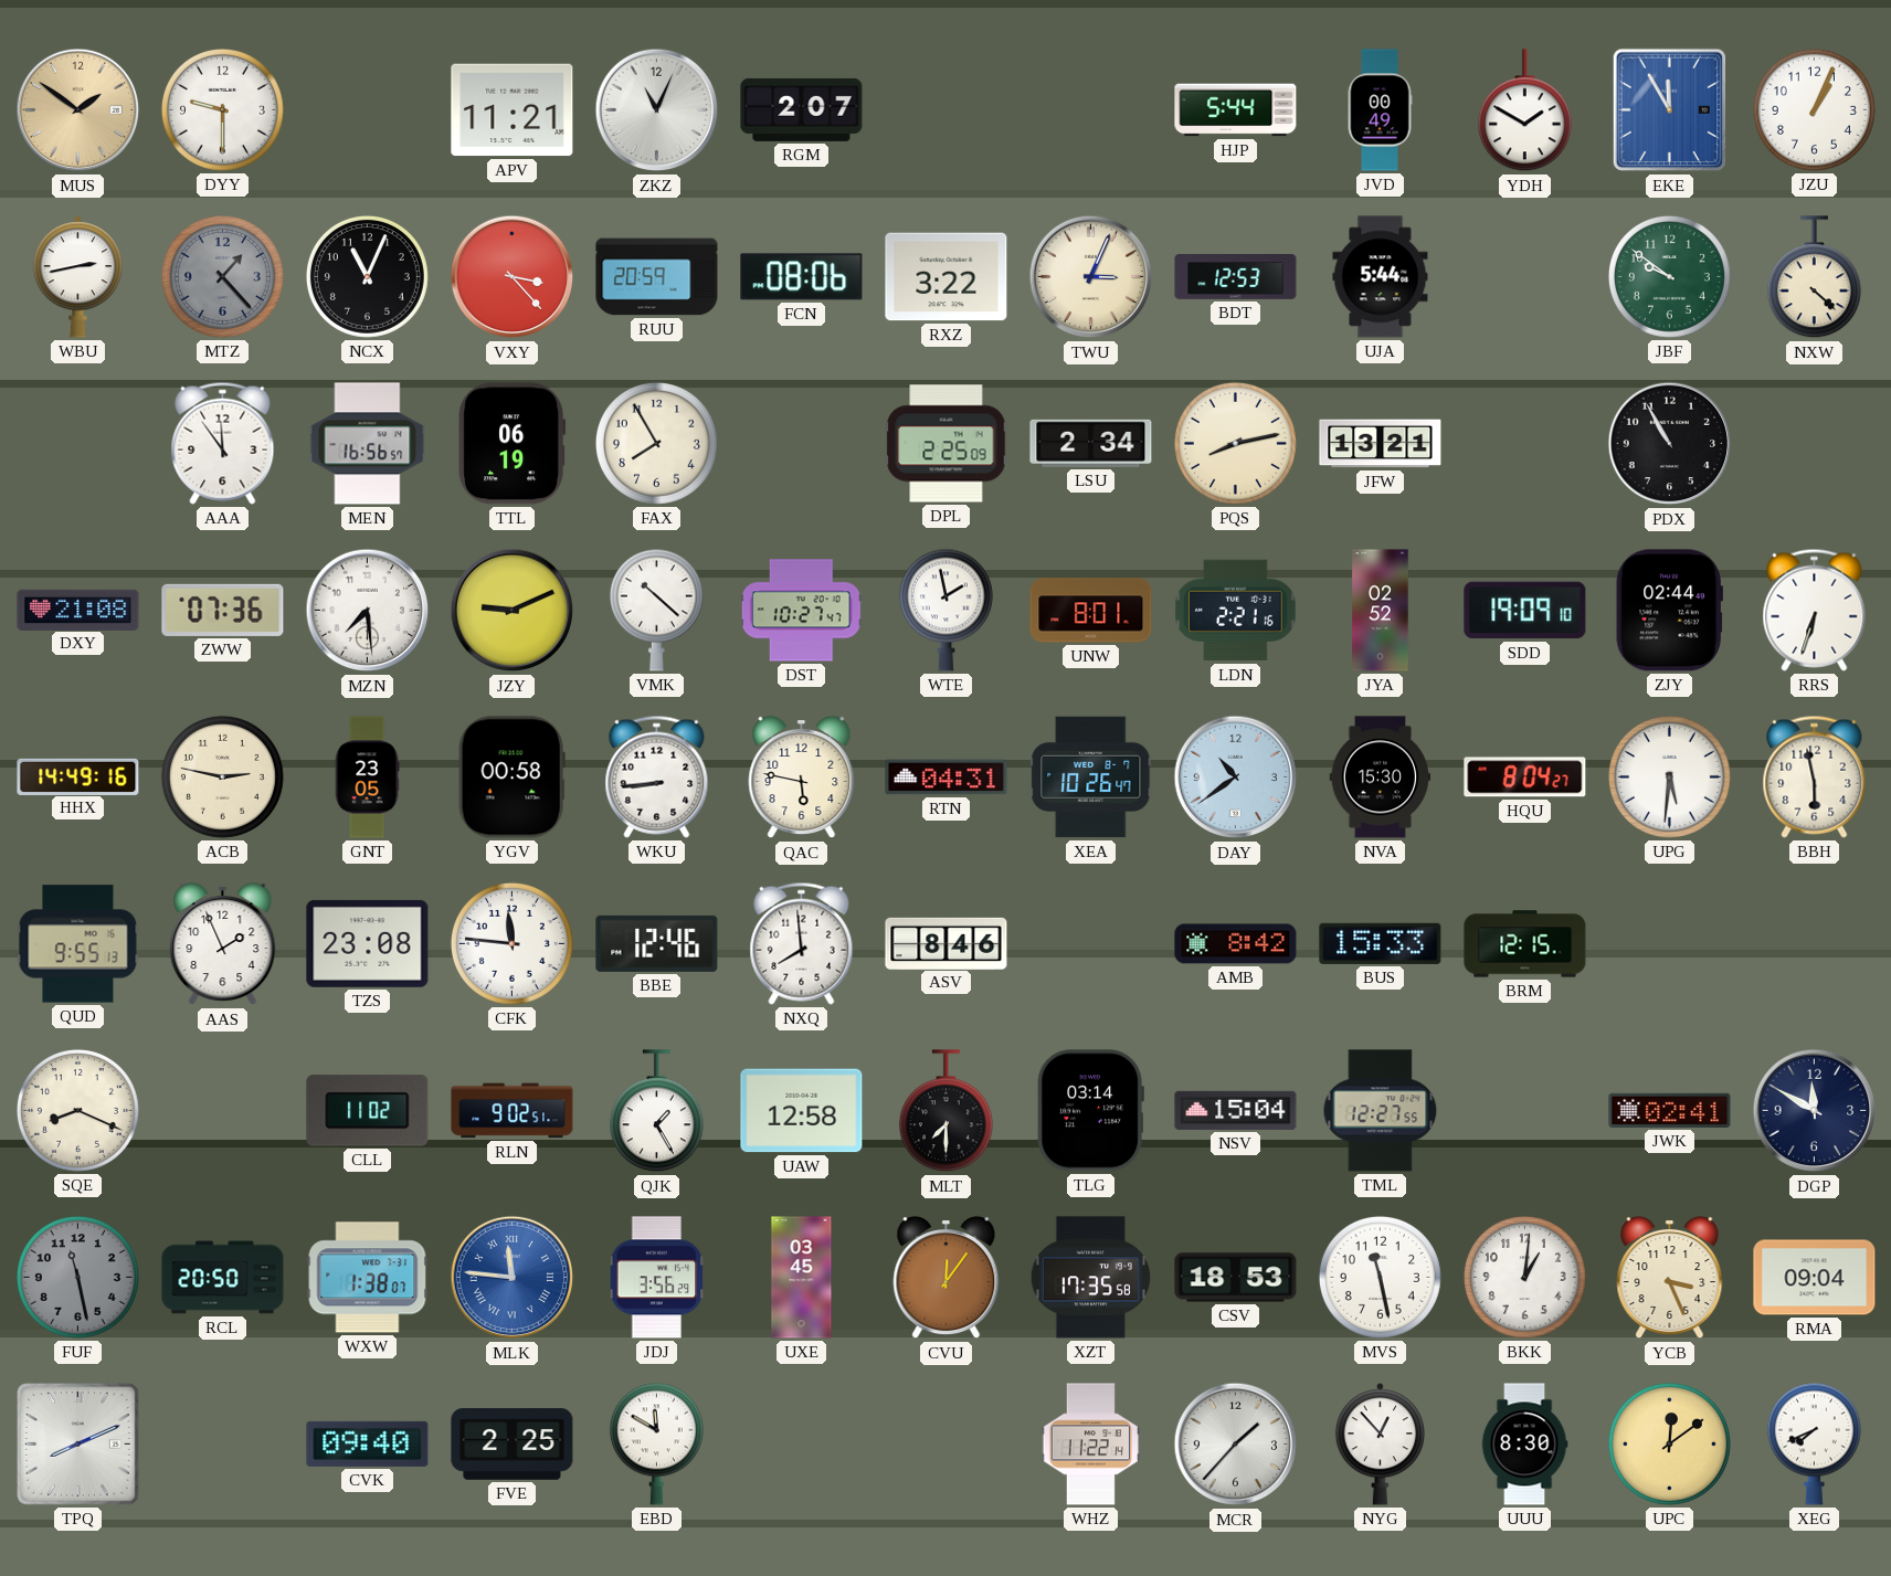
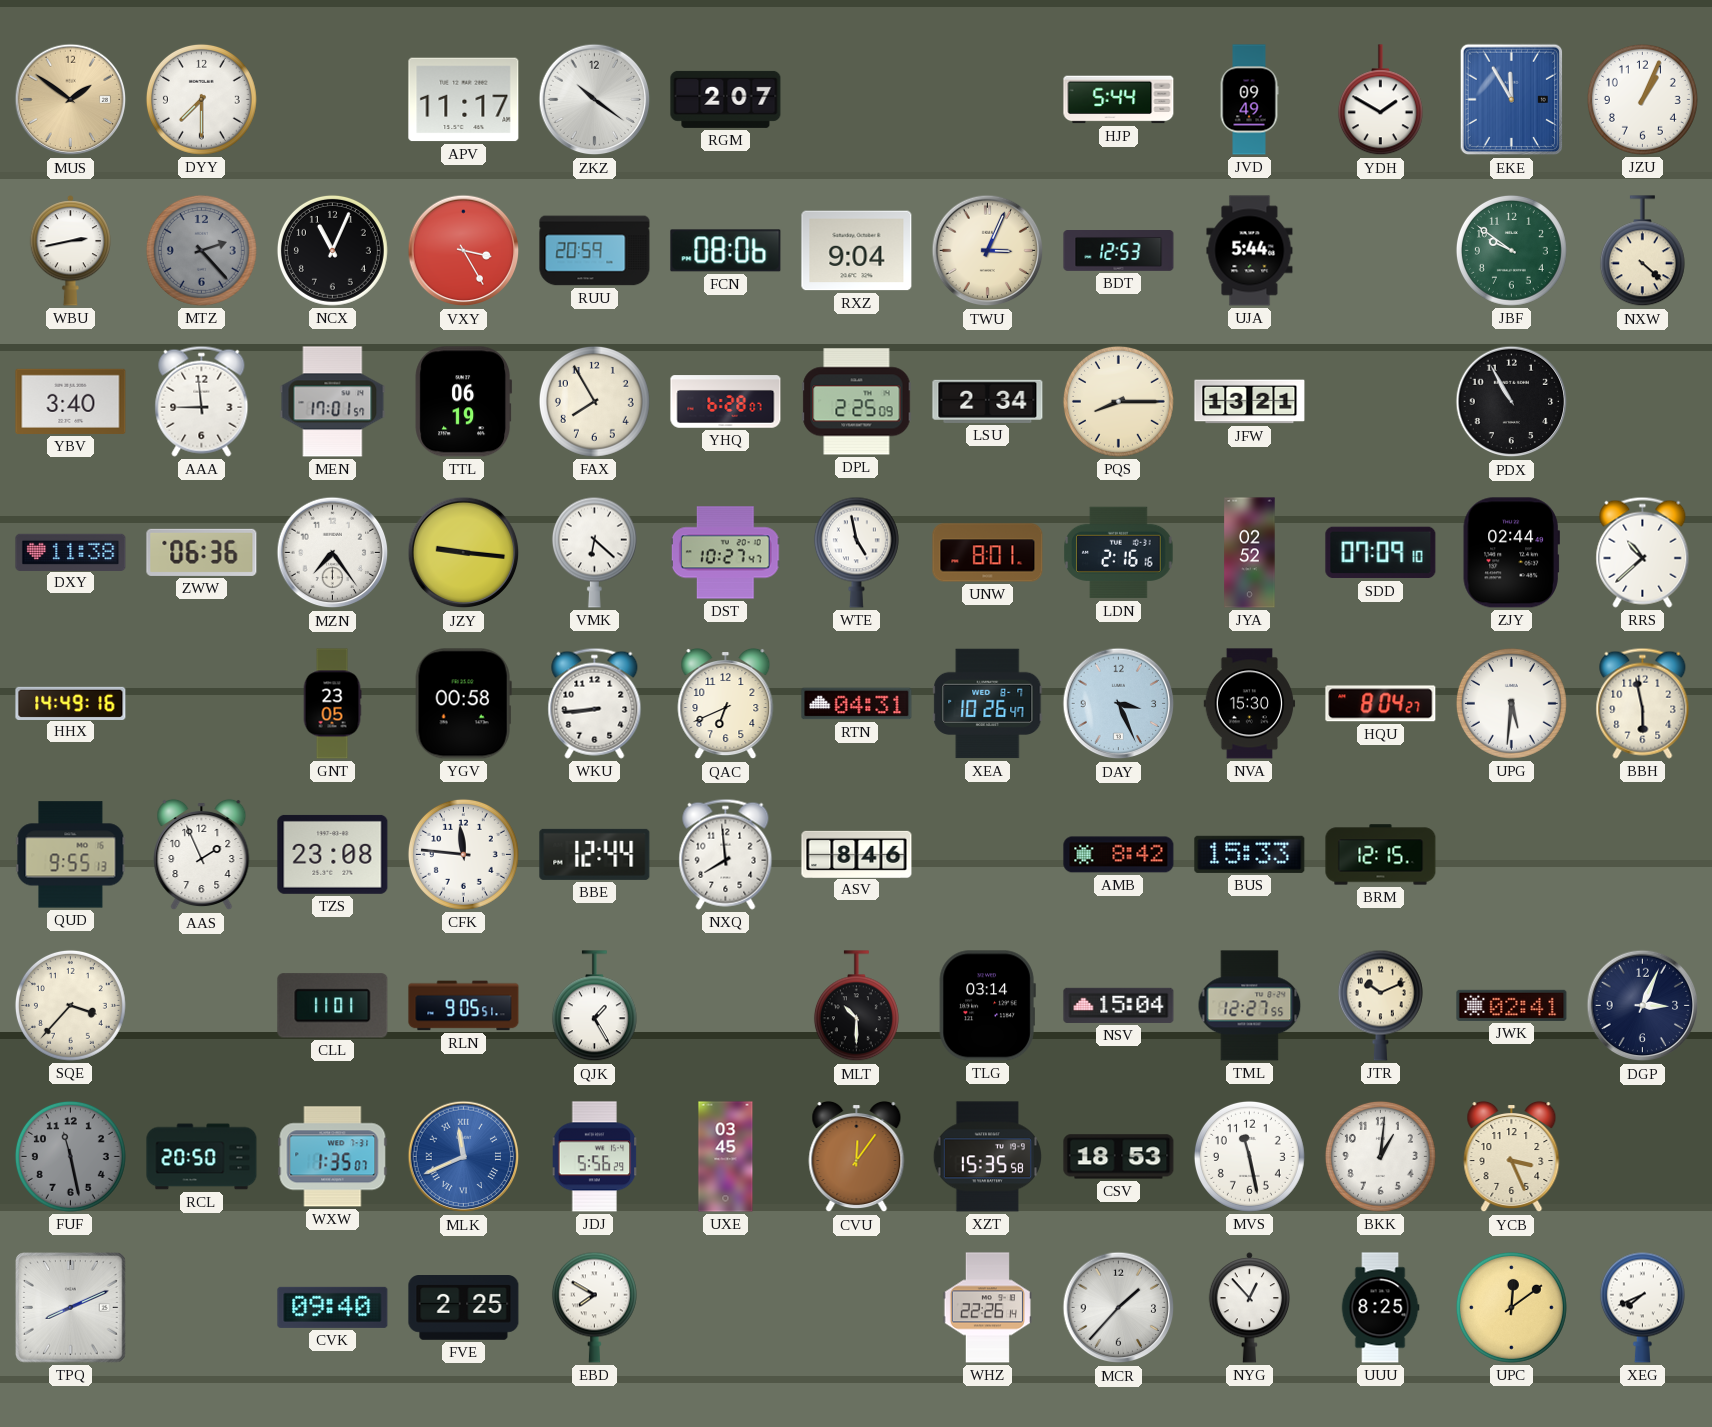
DYY: 9:30 -> 7:30 (201, 99)
APV: 11:21 -> 11:17 (464, 100)
ZKZ: 11:04 -> 10:21 (595, 100)
JVD: 00:49 -> 09:49 (1249, 100)
MTZ: 1:23 -> 2:23 (201, 250)
VXY: 3:23 -> 3:25 (464, 251)
RXZ: 3:22 -> 9:04 (857, 251)
YBV: none -> 3:40 (71, 401)
AAA: 11:54 -> 8:59 (202, 401)
MEN: 16:56 -> 17:01 (333, 402)
YHQ: none -> 6:28 (726, 402)
PQS: 8:13 -> 8:15 (1118, 401)
DXY: 21:08 -> 11:38 (71, 552)
ZWW: 07:36 -> 06:36 (202, 552)
MZN: 7:29 -> 7:24 (333, 553)
JZY: 9:11 -> 9:16 (464, 553)
VMK: 10:22 -> 6:22 (594, 552)
WTE: 1:58 -> 4:58 (856, 552)
LDN: 2:21 -> 2:16 (1119, 553)
SDD: 19:09 -> 07:09 (1381, 553)
RRS: 6:33 -> 10:38 (1643, 552)
ACB: 2:47 -> none (222, 776)
QAC: 5:47 -> 6:41 (726, 704)
DAY: 10:39 -> 3:26 (1119, 704)
BBE: 12:46 -> 12:44 (595, 854)
SQE: 8:19 -> 3:37 (70, 1005)
CLL: 11:02 -> 11:01 (333, 1006)
RLN: 9:02 -> 9:05 (464, 1006)
UAW: 12:58 -> none (802, 1111)
MLT: 7:30 -> 10:30 (856, 1006)
JTR: none -> 10:11 (1380, 1005)
DGP: 11:50 -> 3:04 (1643, 1006)
WXW: 1:38 -> 1:35 (333, 1157)
MLK: 11:46 -> 11:41 (464, 1157)
JDJ: 3:56 -> 5:56 (595, 1157)
XZT: 17:35 -> 15:35 (987, 1157)
RMA: 09:04 -> none (1815, 1278)
EBD: 11:50 -> 7:50 (594, 1307)
WHZ: 11:22 -> 22:26 (987, 1308)
UUU: 8:30 -> 8:25 (1380, 1308)
